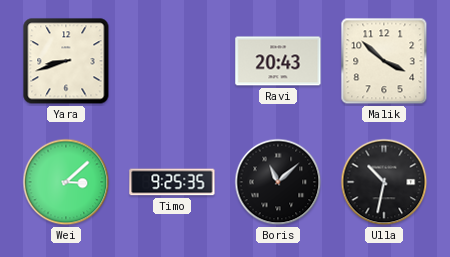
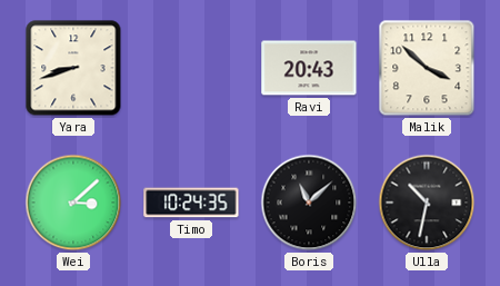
Timo: 9:25 -> 10:24 (191, 203)
